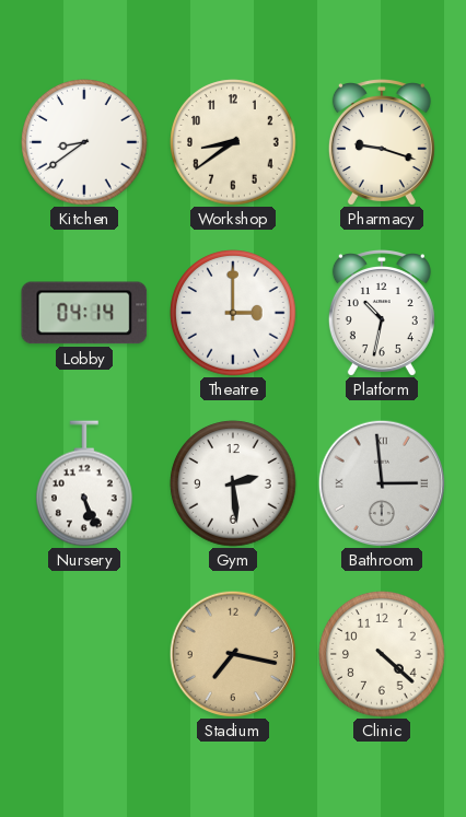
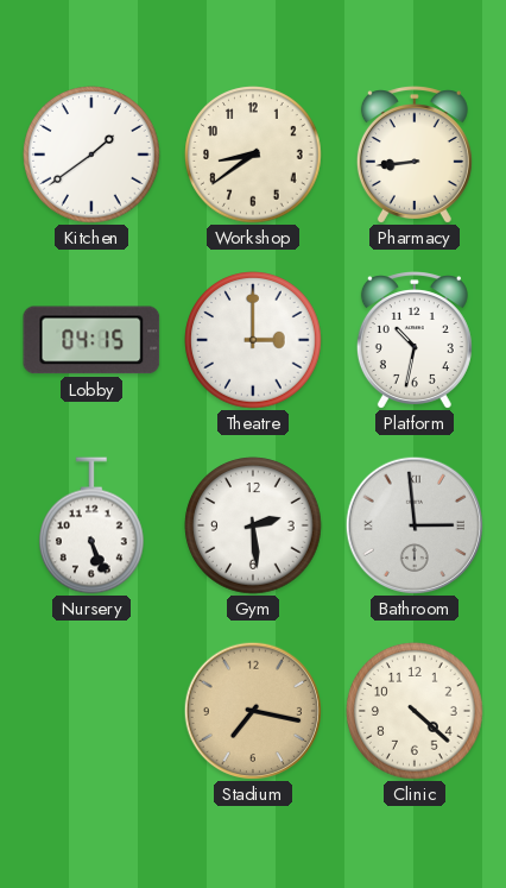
Kitchen: 8:39 -> 1:39 (91, 155)
Pharmacy: 9:18 -> 8:44 (415, 155)
Lobby: 04:14 -> 04:15 (91, 340)
